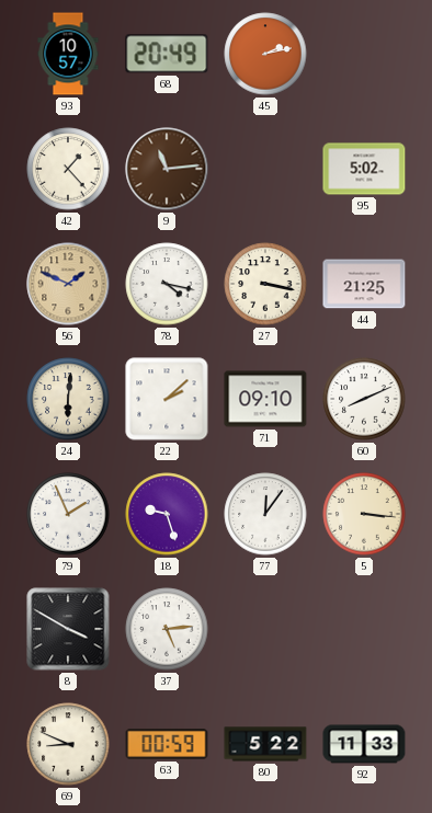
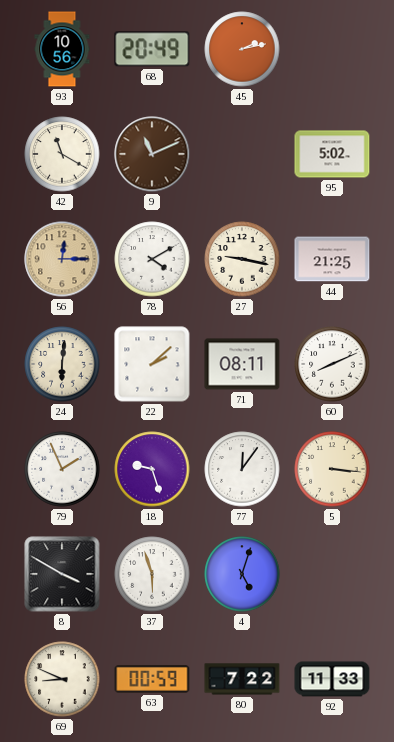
93: 10:57 -> 10:56 (62, 49)
42: 1:23 -> 11:20 (62, 154)
9: 11:14 -> 11:11 (152, 154)
56: 1:49 -> 12:15 (62, 259)
78: 4:17 -> 4:10 (152, 259)
27: 3:17 -> 9:17 (242, 259)
71: 09:10 -> 08:11 (242, 364)
37: 5:14 -> 5:57 (152, 574)
4: none -> 5:03 (242, 574)
80: 5:22 -> 7:22 (242, 679)
